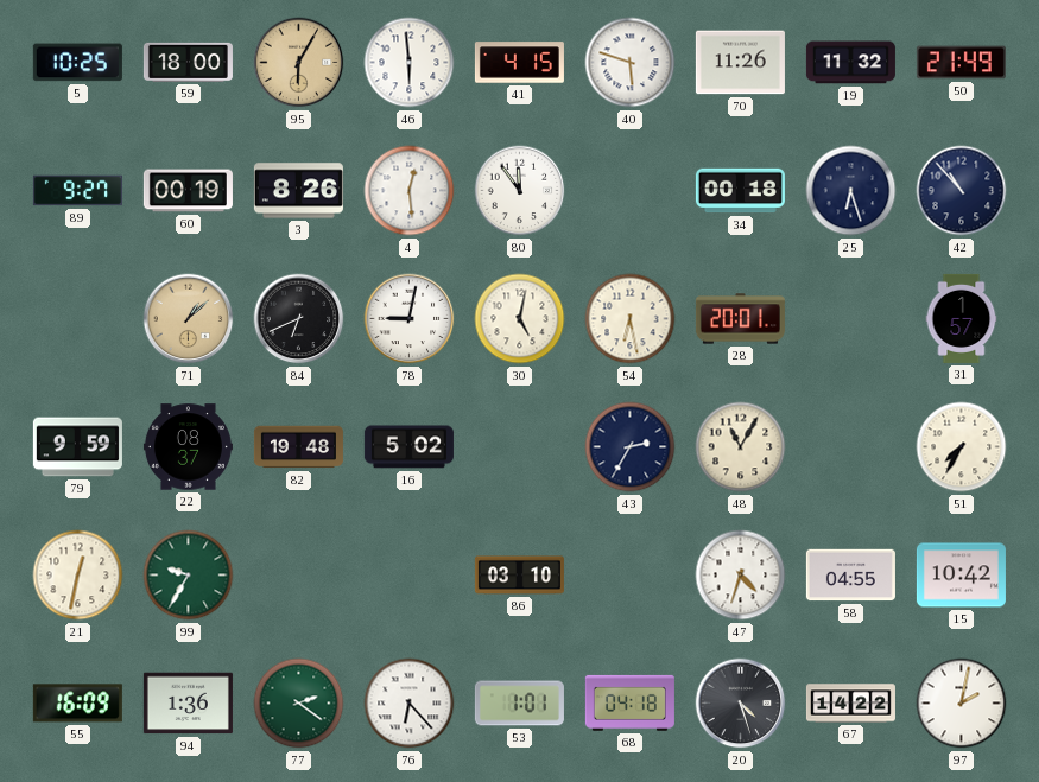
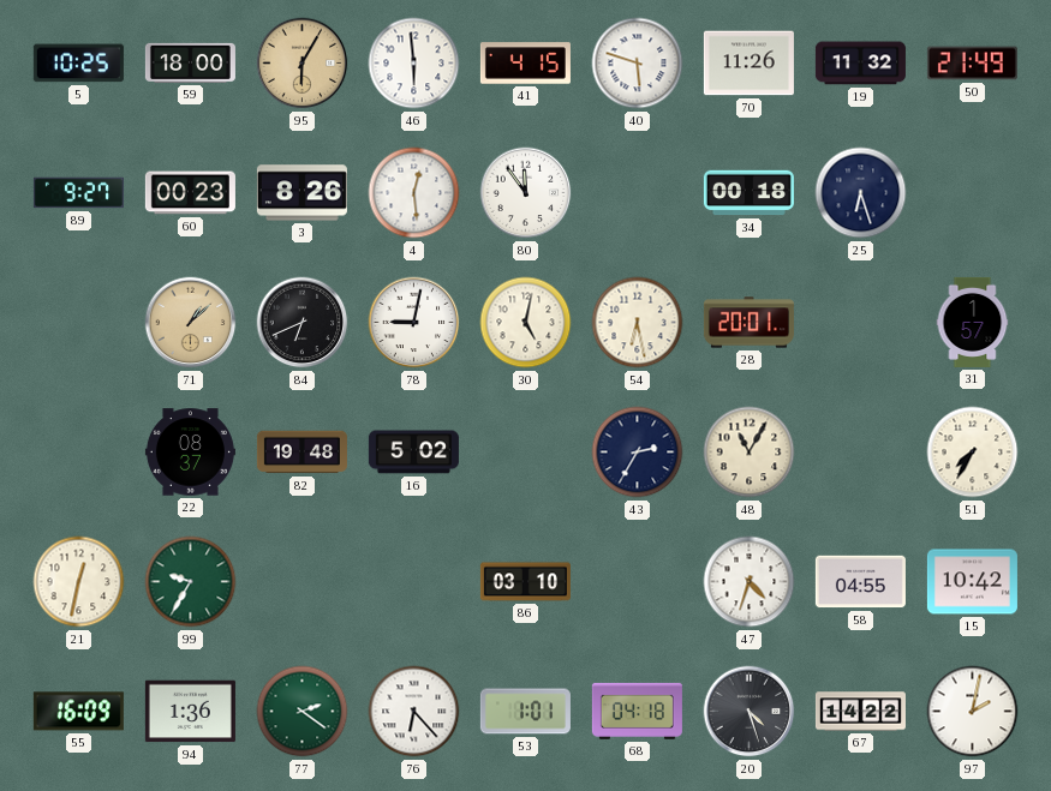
60: 00:19 -> 00:23 (190, 193)
42: 10:53 -> none (962, 191)
79: 9:59 -> none (77, 447)
